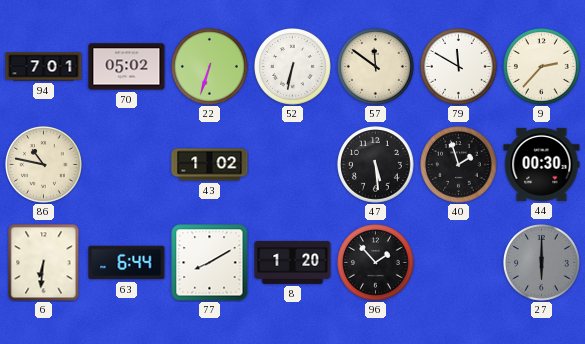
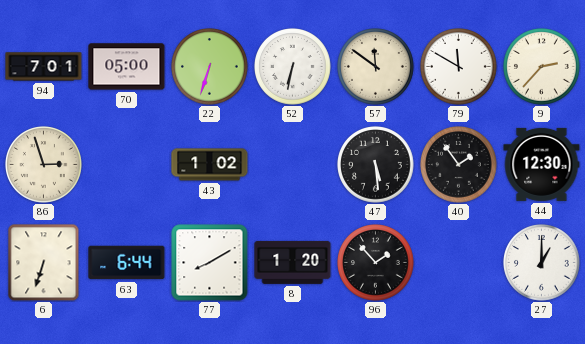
70: 05:02 -> 05:00 (127, 67)
86: 10:47 -> 2:57 (44, 165)
40: 1:57 -> 1:54 (459, 165)
44: 00:30 -> 12:30 (542, 164)
6: 6:31 -> 6:33 (44, 262)
27: 6:00 -> 1:00 (542, 263)
27 dial: grey -> white (542, 263)
